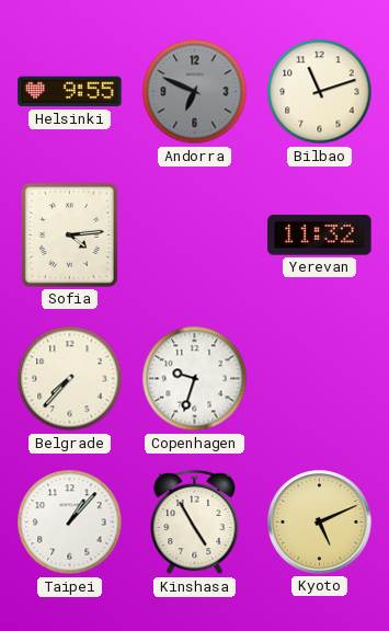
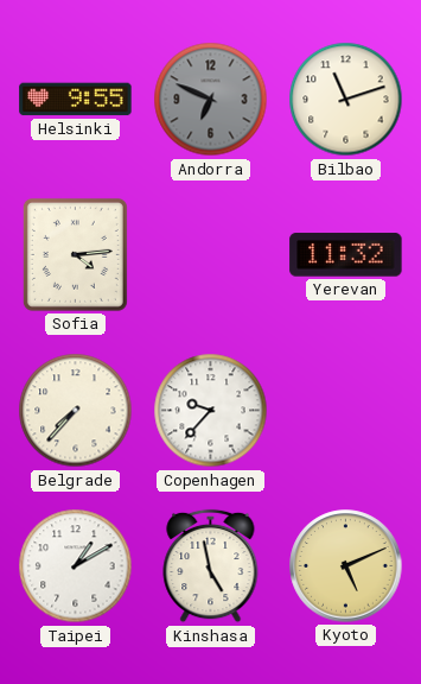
Copenhagen: 9:33 -> 9:37 (211, 411)
Taipei: 1:07 -> 1:10 (76, 566)
Kinshasa: 4:55 -> 4:58 (211, 566)
